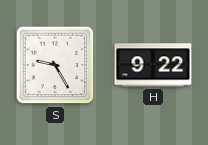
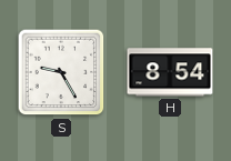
H: 9:22 -> 8:54 (170, 72)
